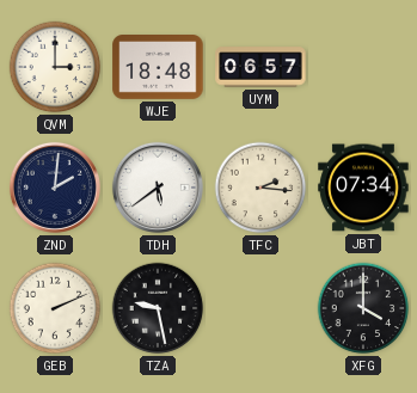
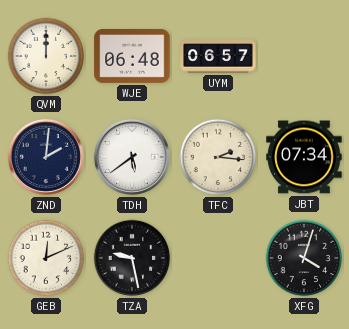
QVM: 3:00 -> 12:00 (46, 56)
WJE: 18:48 -> 06:48 (132, 57)
GEB: 2:11 -> 12:11 (46, 258)
XFG: 4:00 -> 4:03 (304, 258)
